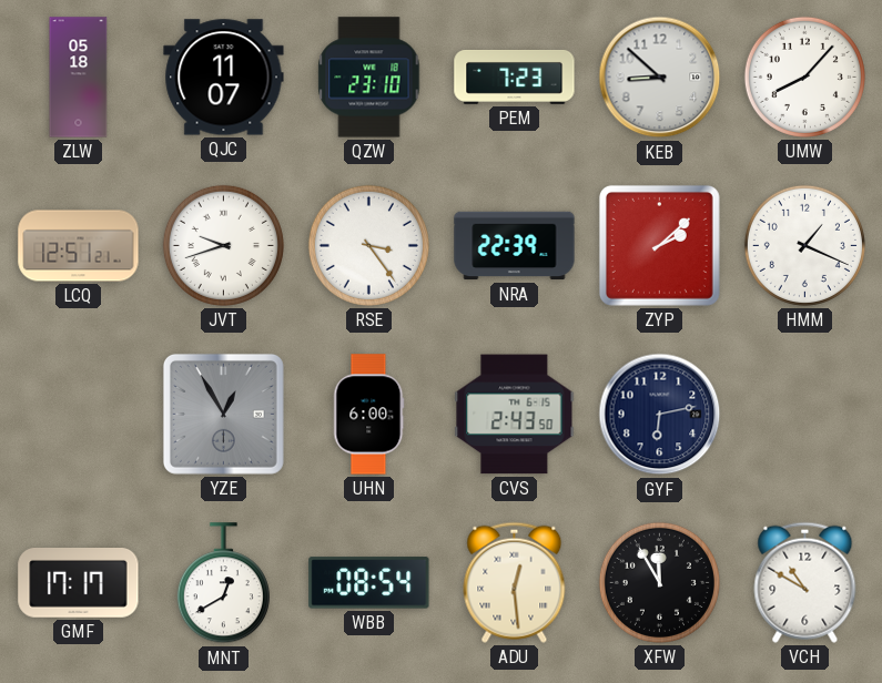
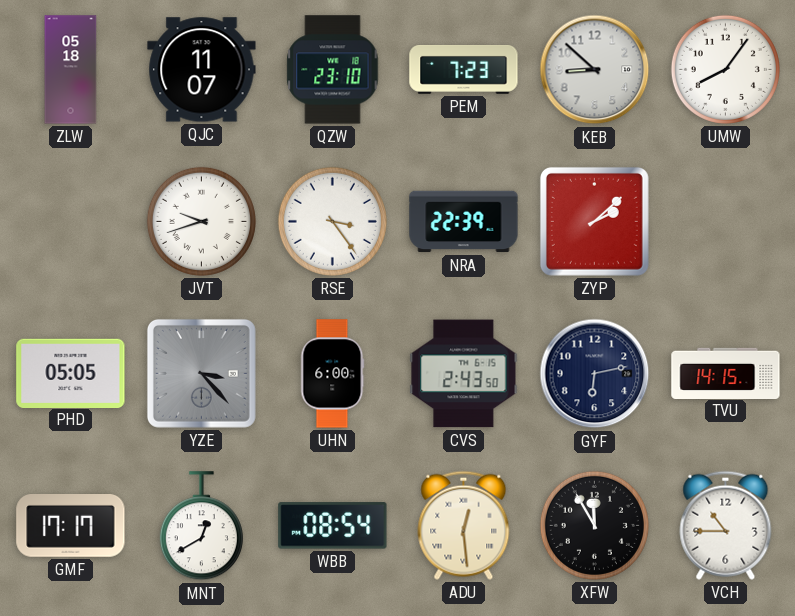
UMW: 8:07 -> 8:06 (725, 69)
LCQ: 12:51 -> none (79, 246)
HMM: 1:19 -> none (804, 245)
PHD: none -> 05:05 (71, 373)
YZE: 12:55 -> 3:23 (201, 373)
TVU: none -> 14:15 (726, 373)
VCH: 10:50 -> 10:45 (726, 525)
